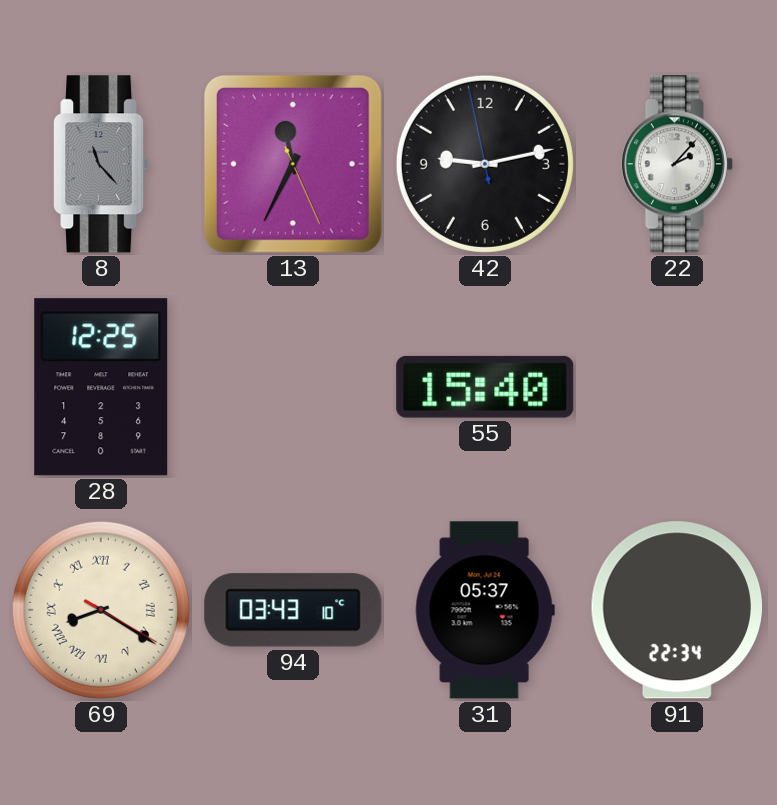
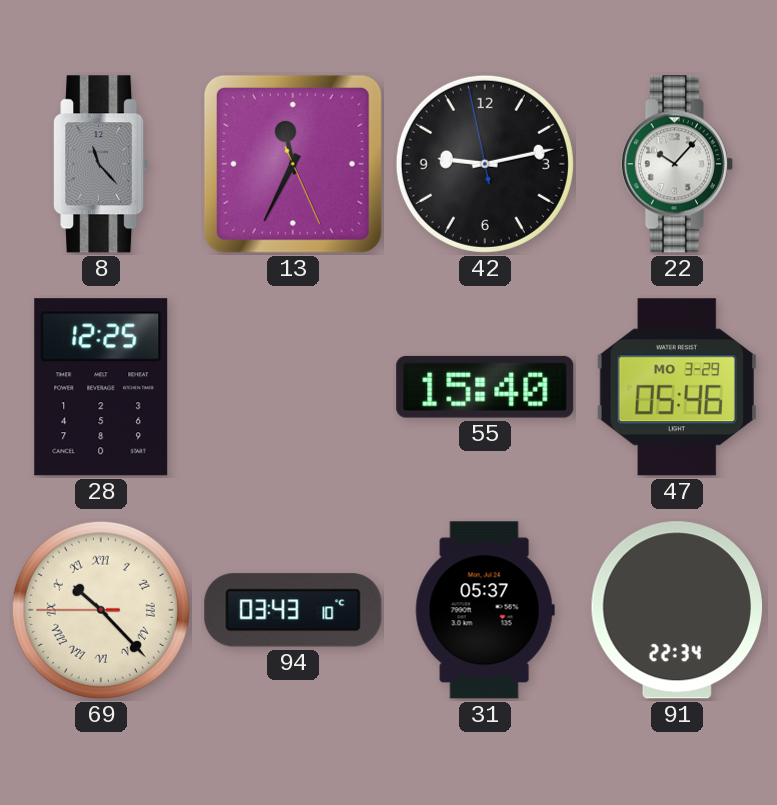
22: 2:07 -> 10:07 (677, 164)
47: none -> 05:46 (677, 387)
69: 8:20 -> 10:22 (101, 610)
